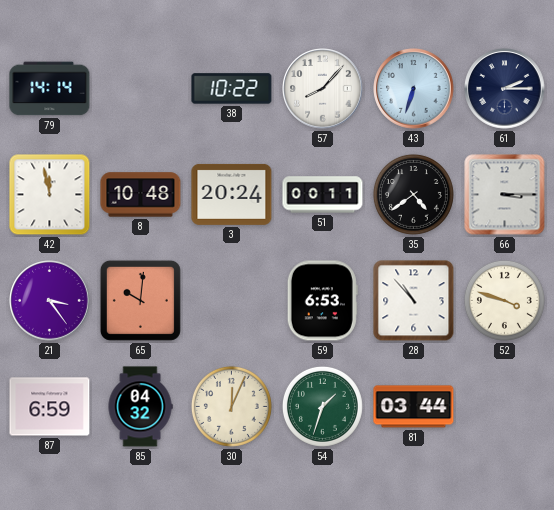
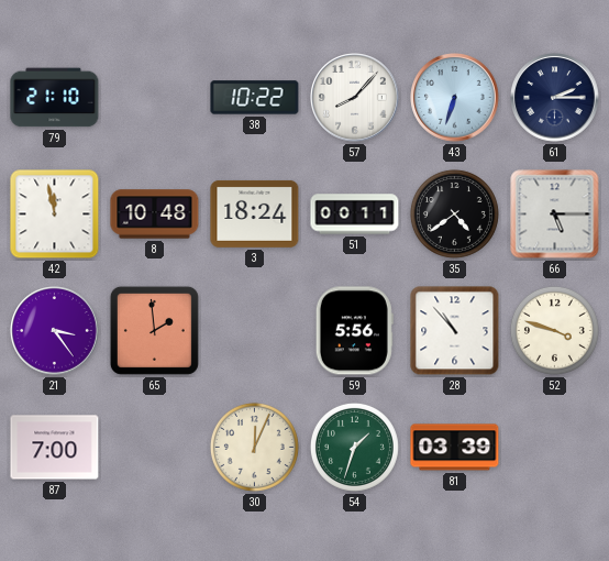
79: 14:14 -> 21:10 (55, 98)
3: 20:24 -> 18:24 (255, 213)
66: 3:15 -> 5:15 (555, 215)
65: 10:01 -> 1:59 (154, 330)
59: 6:53 -> 5:56 (354, 331)
87: 6:59 -> 7:00 (55, 448)
85: 04:32 -> none (140, 407)
81: 03:44 -> 03:39 (455, 448)
